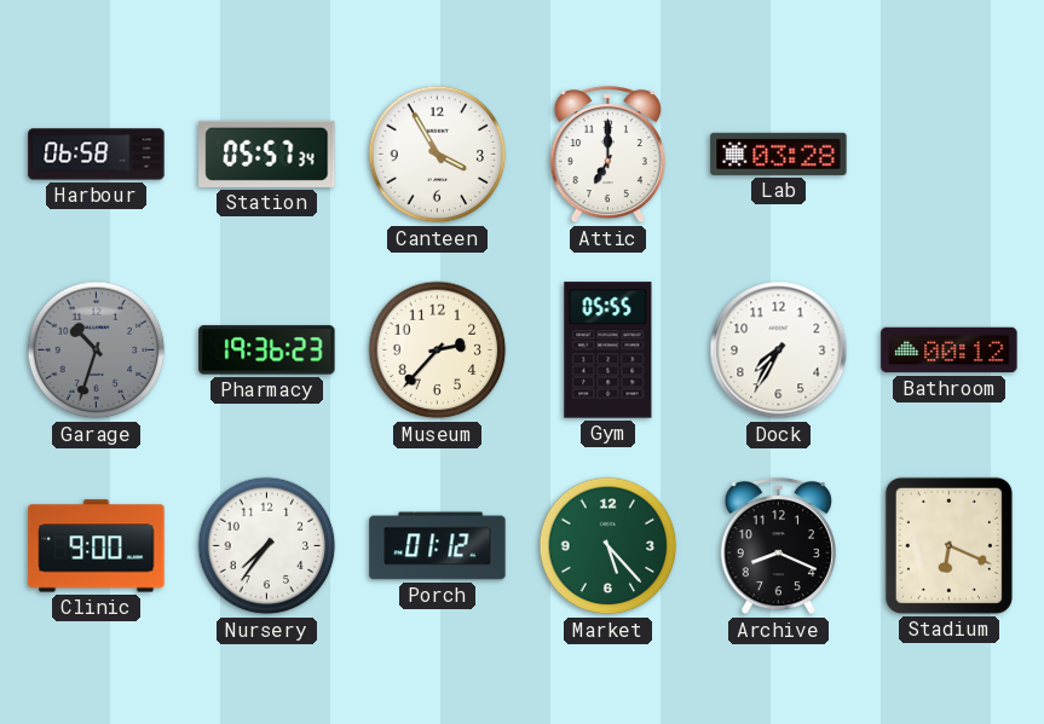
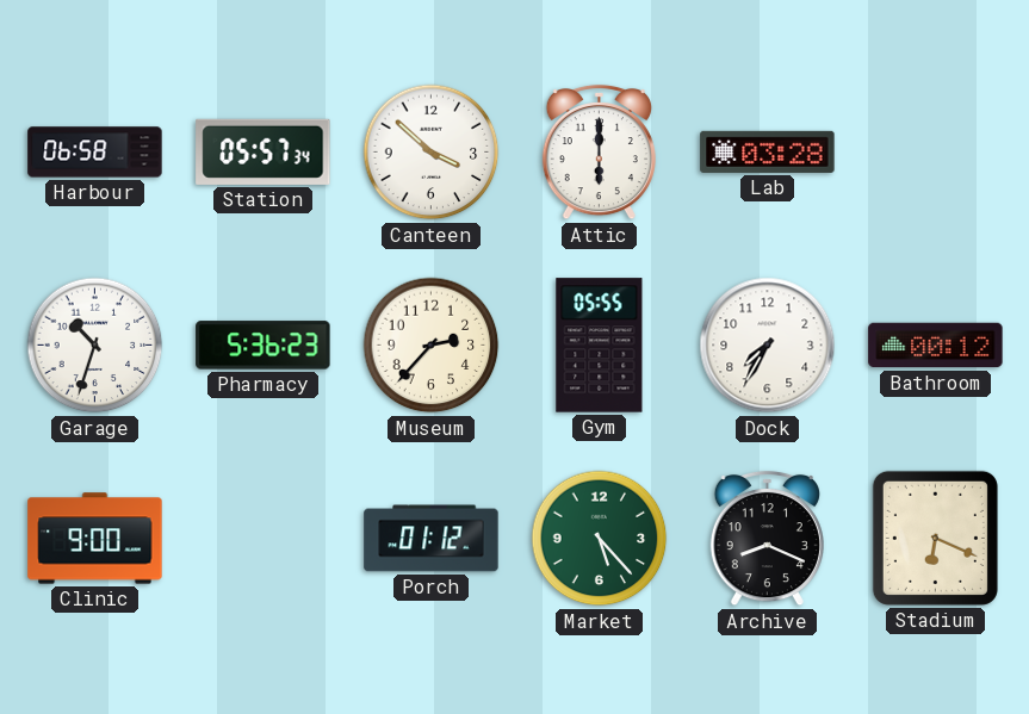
Canteen: 3:55 -> 3:52 (432, 153)
Attic: 7:00 -> 6:00 (599, 153)
Garage dial: grey -> white (95, 346)
Pharmacy: 19:36 -> 5:36 (264, 346)
Nursery: 7:36 -> none (267, 546)
